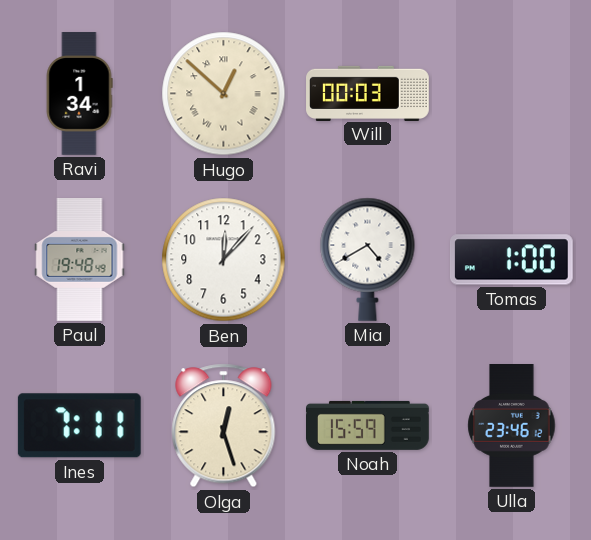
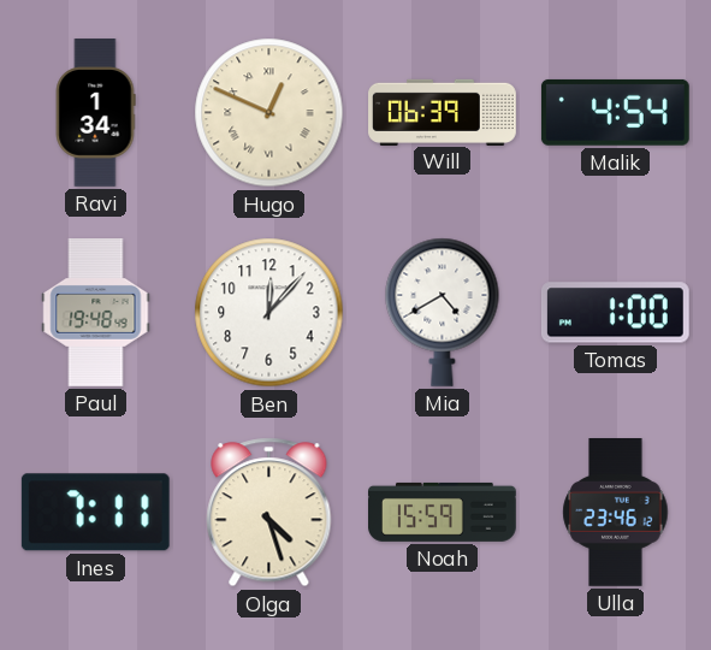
Hugo: 12:52 -> 12:49 (269, 113)
Will: 00:03 -> 06:39 (443, 112)
Malik: none -> 4:54 (615, 112)
Olga: 12:27 -> 4:27 (269, 513)
